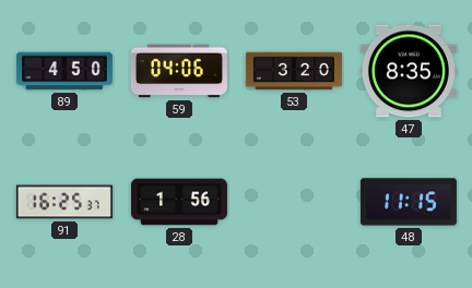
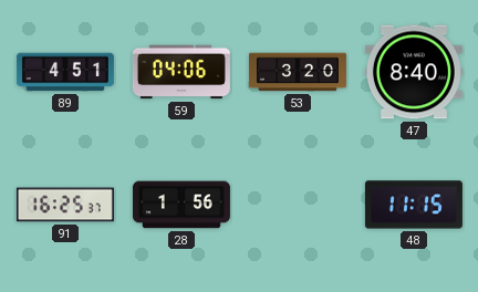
89: 4:50 -> 4:51 (65, 72)
47: 8:35 -> 8:40 (414, 72)
